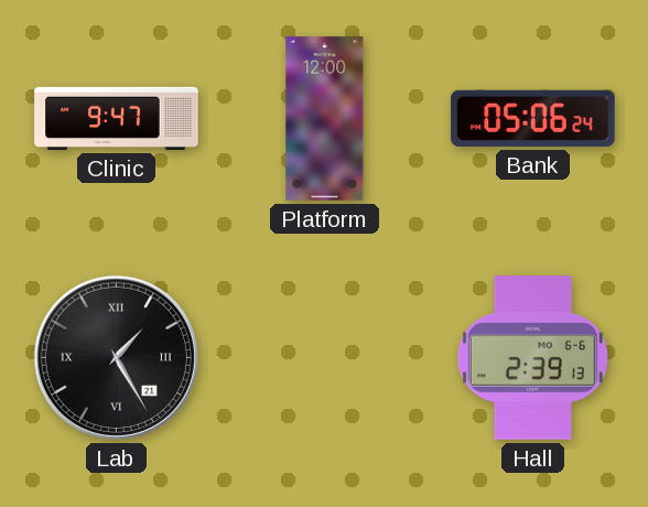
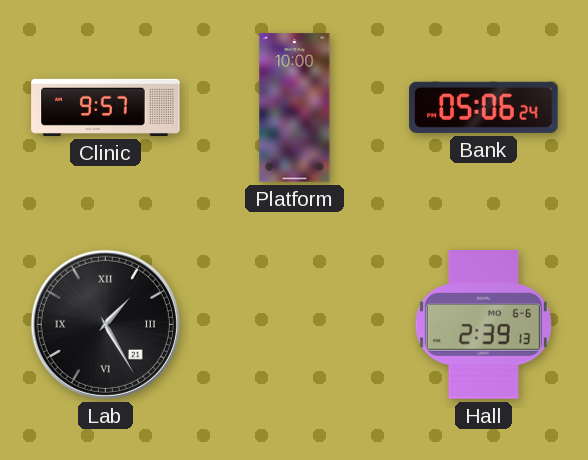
Clinic: 9:47 -> 9:57 (106, 107)
Platform: 12:00 -> 10:00 (295, 108)
